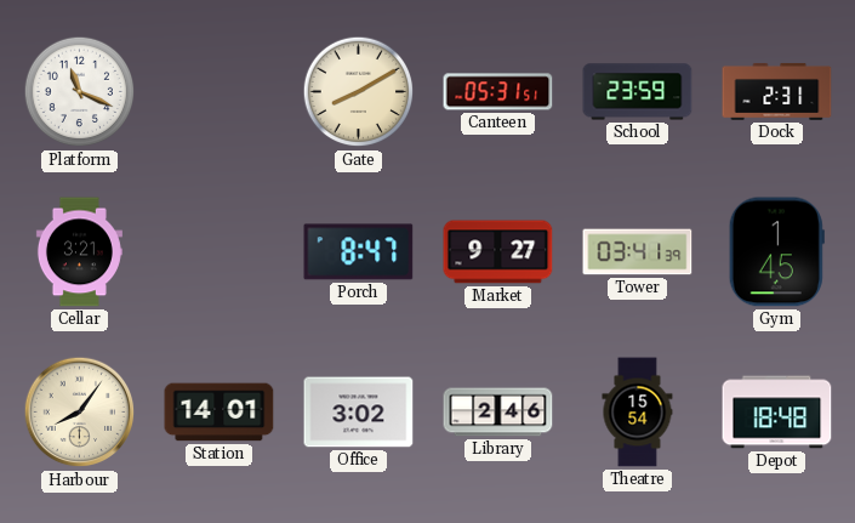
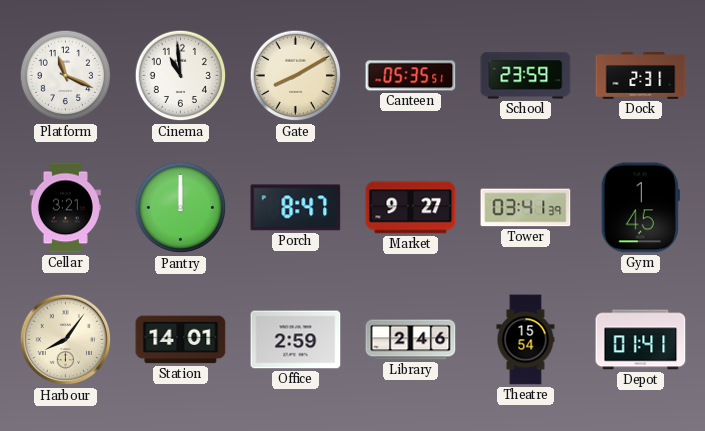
Cinema: none -> 10:59 (181, 76)
Canteen: 05:31 -> 05:35 (411, 76)
Pantry: none -> 12:00 (181, 208)
Office: 3:02 -> 2:59 (296, 340)
Depot: 18:48 -> 01:41 (641, 340)
